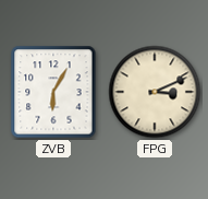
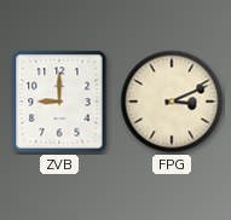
ZVB: 6:05 -> 9:00 (59, 102)
